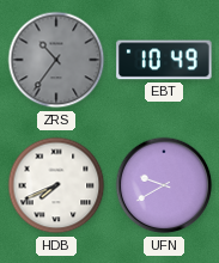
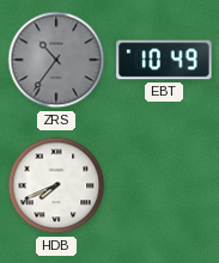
UFN: 9:40 -> none (164, 185)
